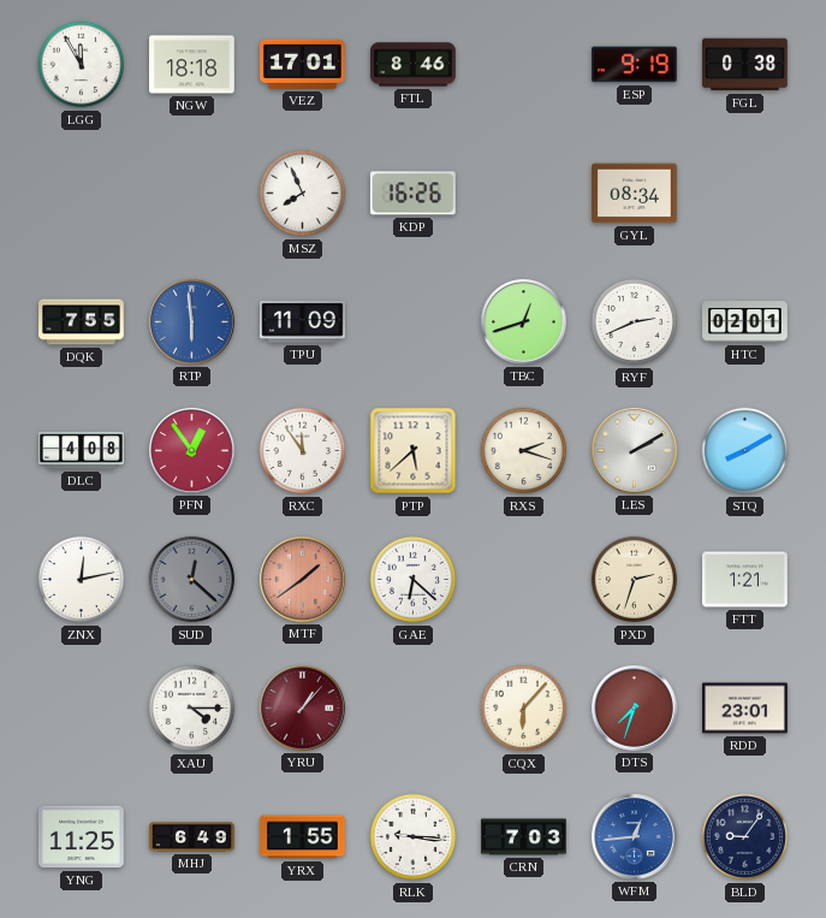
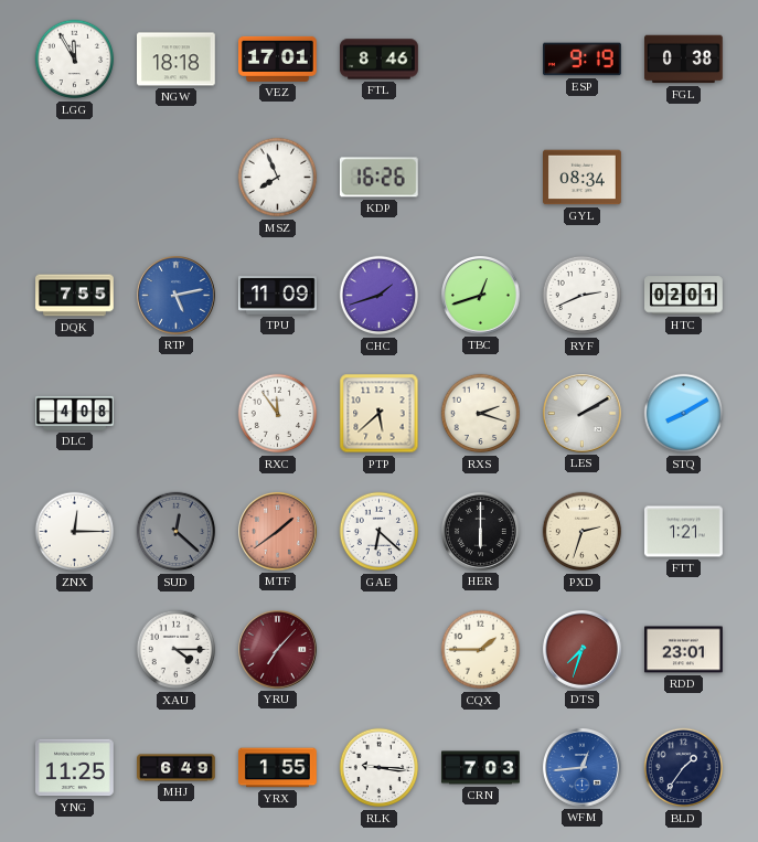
RTP: 5:59 -> 5:13 (177, 296)
CHC: none -> 1:42 (380, 296)
PFN: 12:54 -> none (192, 451)
ZNX: 12:13 -> 12:15 (75, 532)
HER: none -> 6:00 (481, 532)
YRU: 1:07 -> 7:07 (278, 650)
CQX: 6:07 -> 1:45 (481, 650)
BLD: 9:06 -> 1:36 (684, 768)
